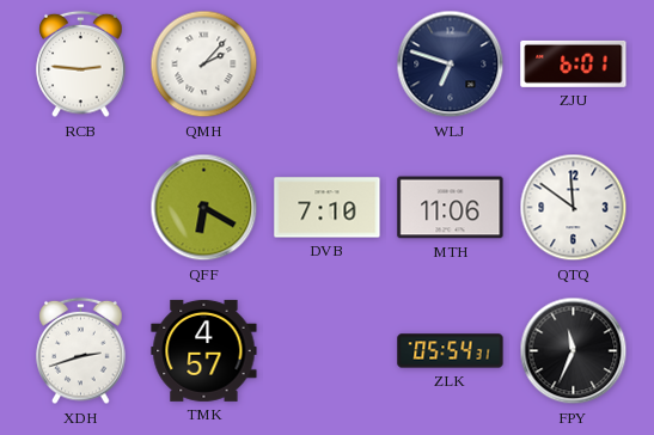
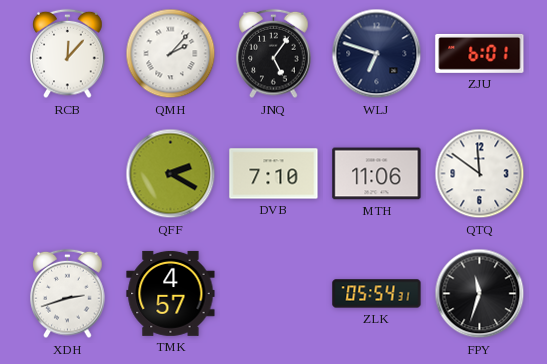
RCB: 2:46 -> 12:07 (68, 54)
JNQ: none -> 5:06 (274, 54)
QFF: 6:20 -> 2:20 (171, 174)
FPY: 11:34 -> 11:33 (480, 294)
